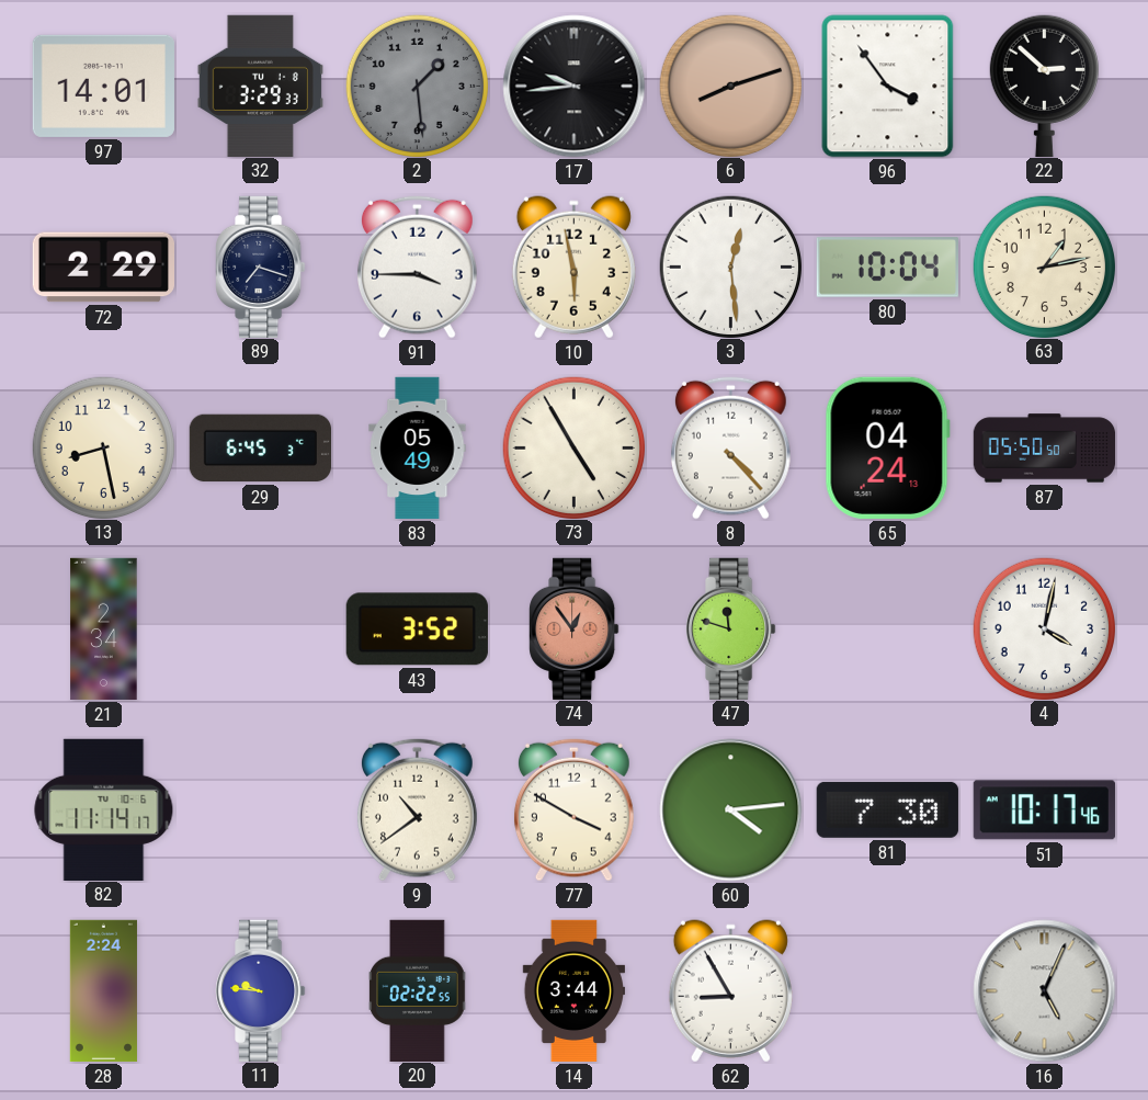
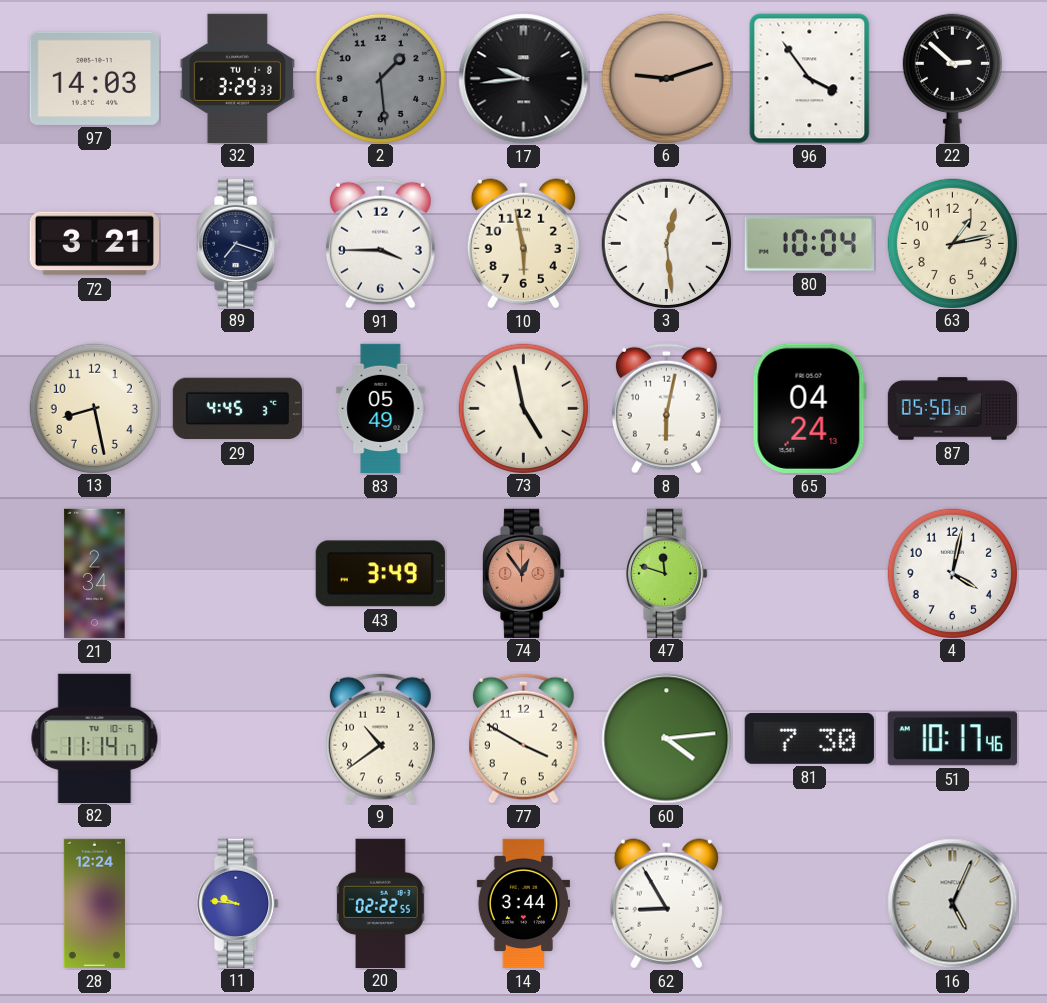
97: 14:01 -> 14:03 (94, 78)
6: 8:12 -> 9:12 (666, 78)
72: 2:29 -> 3:21 (94, 244)
29: 6:45 -> 4:45 (237, 409)
73: 4:55 -> 4:58 (523, 408)
8: 4:23 -> 6:02 (666, 408)
43: 3:52 -> 3:49 (380, 574)
28: 2:24 -> 12:24 (94, 904)
